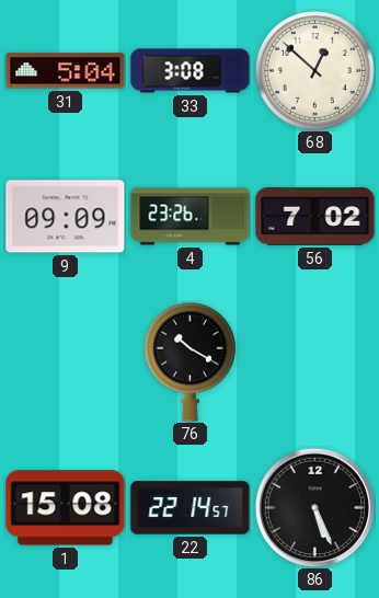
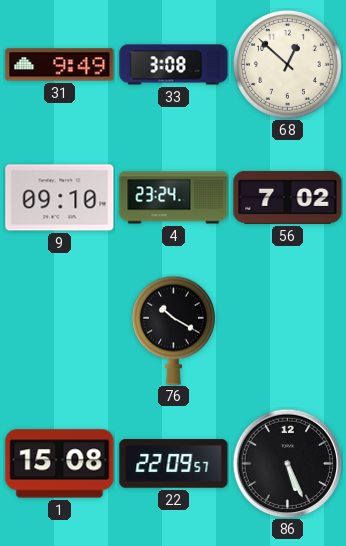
31: 5:04 -> 9:49 (60, 65)
9: 09:09 -> 09:10 (60, 198)
4: 23:26 -> 23:24 (174, 198)
22: 22:14 -> 22:09 (174, 464)
